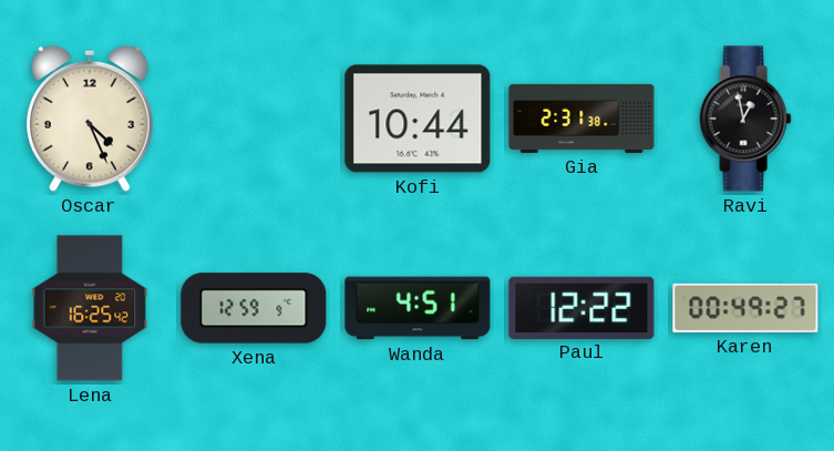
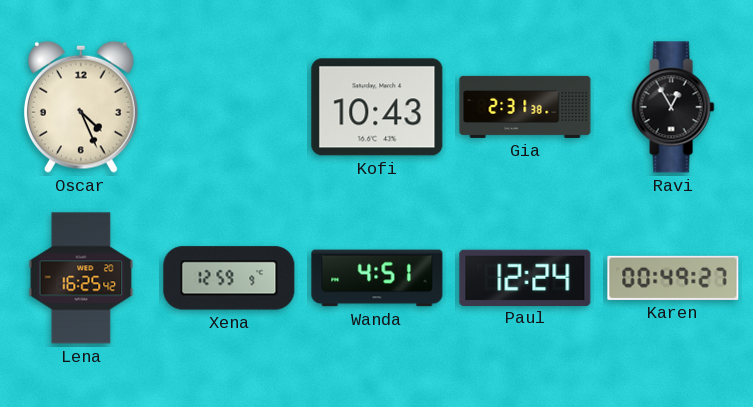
Kofi: 10:44 -> 10:43 (377, 107)
Ravi: 12:58 -> 12:55 (673, 107)
Paul: 12:22 -> 12:24 (525, 277)
